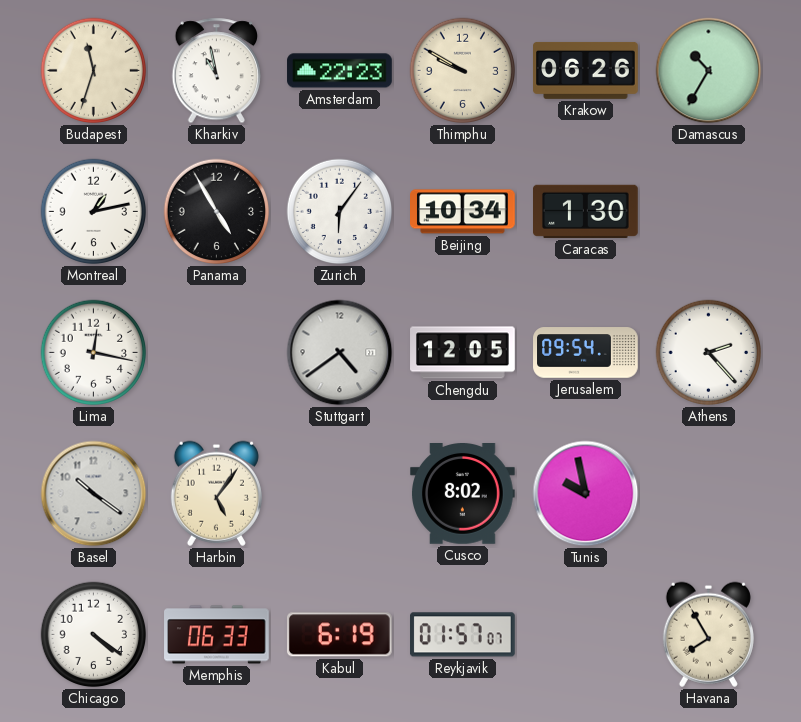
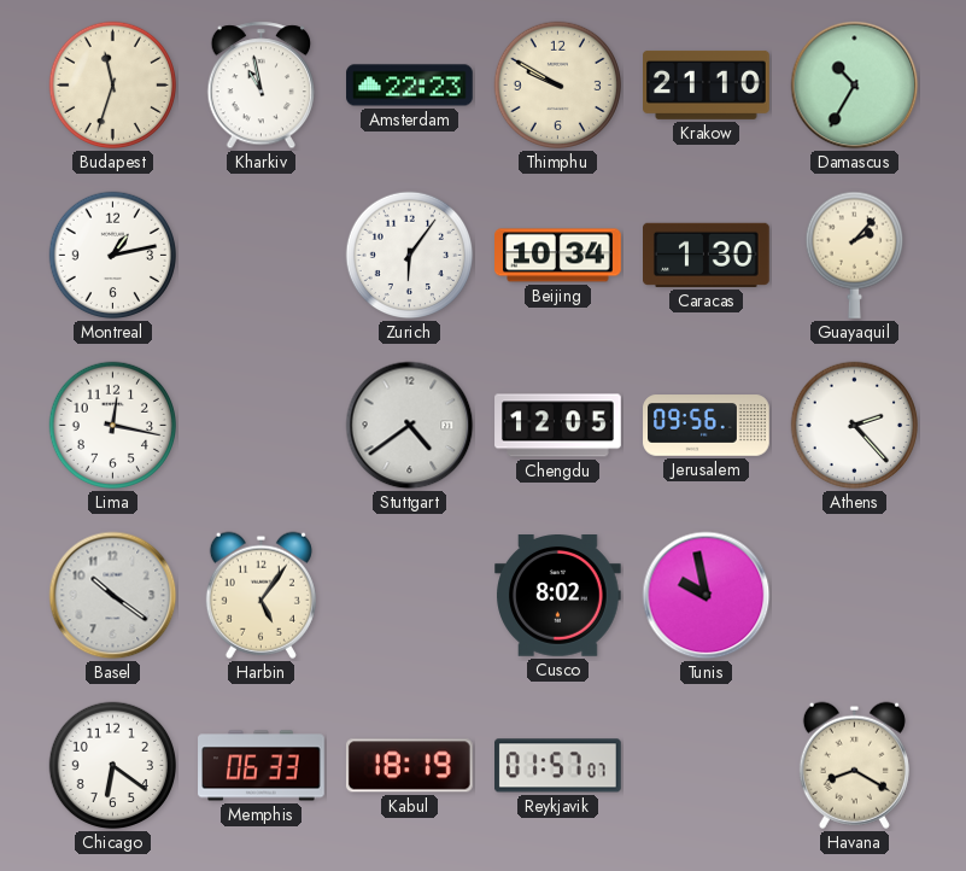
Krakow: 06:26 -> 21:10 (707, 84)
Panama: 4:55 -> none (217, 212)
Guayaquil: none -> 2:07 (854, 255)
Jerusalem: 09:54 -> 09:56 (707, 426)
Chicago: 4:21 -> 6:21 (113, 766)
Kabul: 6:19 -> 18:19 (409, 766)
Havana: 7:55 -> 8:20 (854, 765)
